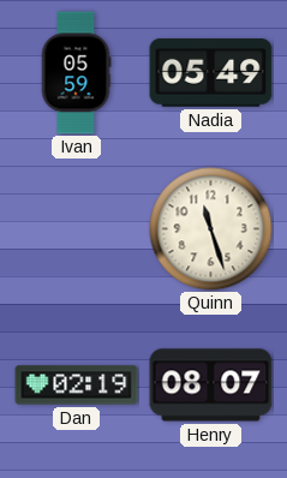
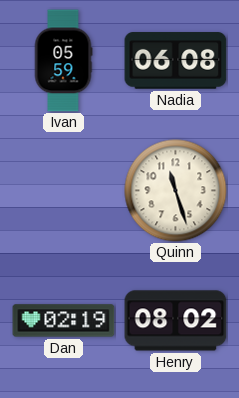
Nadia: 05:49 -> 06:08 (176, 61)
Henry: 08:07 -> 08:02 (176, 321)
